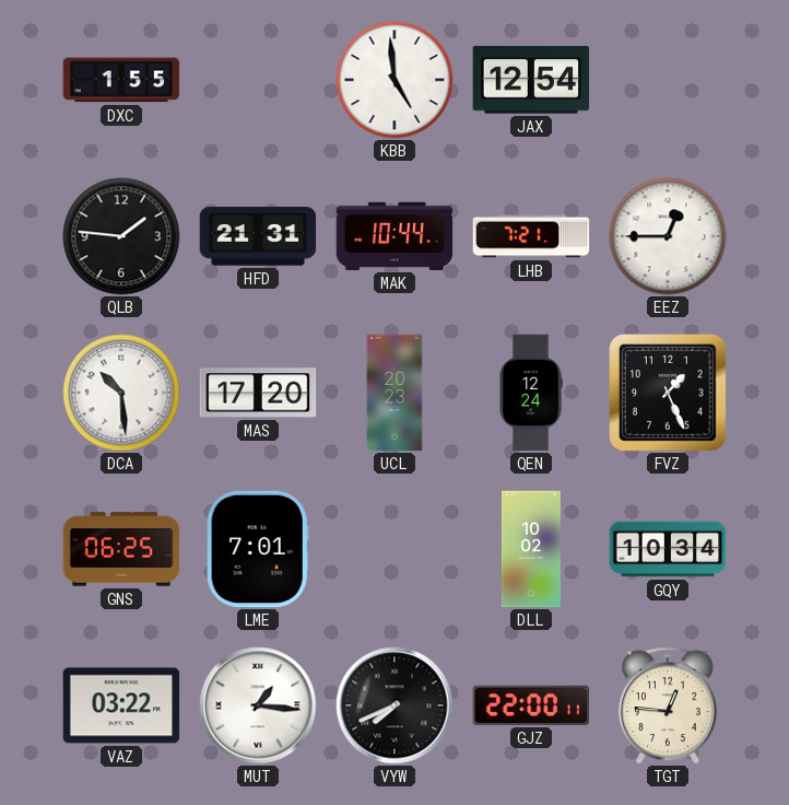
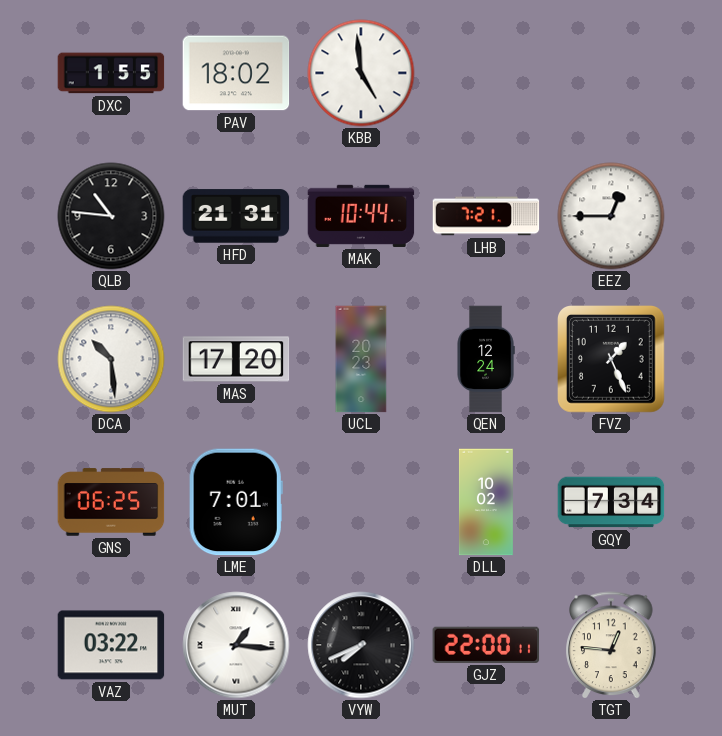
PAV: none -> 18:02 (236, 73)
JAX: 12:54 -> none (531, 80)
QLB: 1:46 -> 10:46 (111, 216)
GQY: 10:34 -> 7:34 (611, 502)
